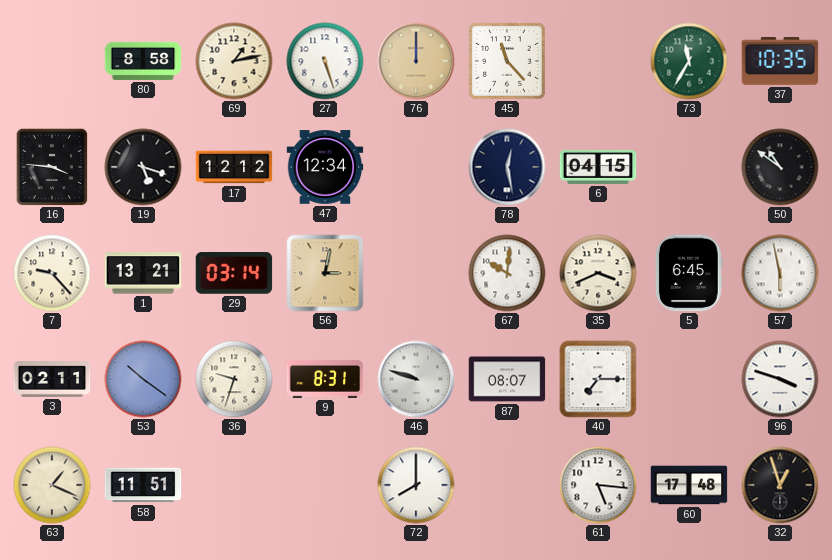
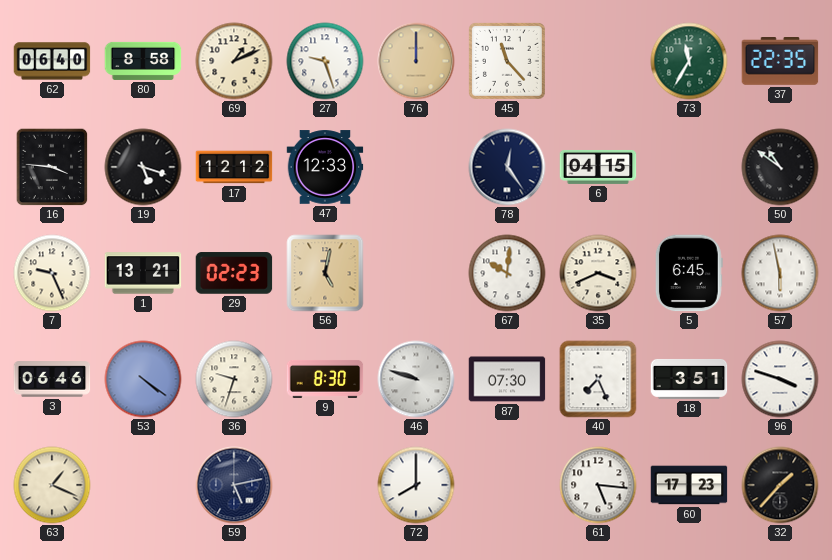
62: none -> 06:40 (52, 61)
69: 1:13 -> 1:11 (234, 61)
27: 5:27 -> 9:27 (325, 61)
37: 10:35 -> 22:35 (780, 62)
47: 12:34 -> 12:33 (325, 167)
78: 12:28 -> 12:24 (507, 167)
7: 9:23 -> 9:26 (52, 273)
29: 03:14 -> 02:23 (234, 273)
56: 3:02 -> 5:02 (325, 273)
3: 02:11 -> 06:46 (52, 379)
53: 10:21 -> 4:21 (143, 379)
9: 8:31 -> 8:30 (325, 379)
87: 08:07 -> 07:30 (507, 379)
40: 7:15 -> 7:26 (598, 379)
18: none -> 3:51 (689, 379)
58: 11:51 -> none (143, 485)
59: none -> 5:13 (234, 485)
60: 17:48 -> 17:23 (689, 485)
32: 12:57 -> 1:37 (780, 485)
